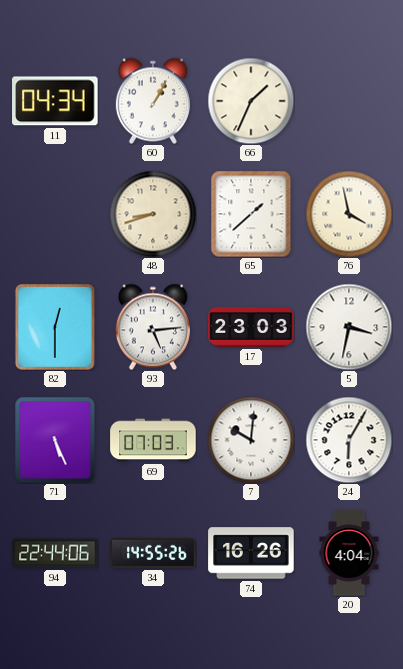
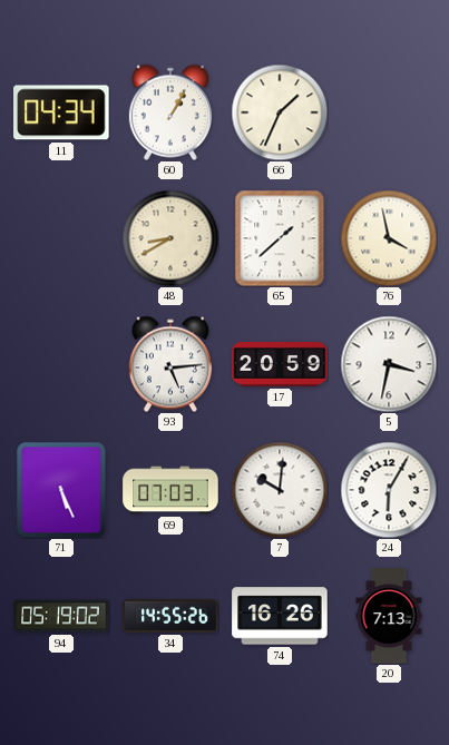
48: 8:42 -> 8:40 (170, 238)
82: 12:30 -> none (55, 327)
17: 23:03 -> 20:59 (280, 365)
94: 22:44 -> 05:19 (61, 616)
20: 4:04 -> 7:13 (389, 616)
